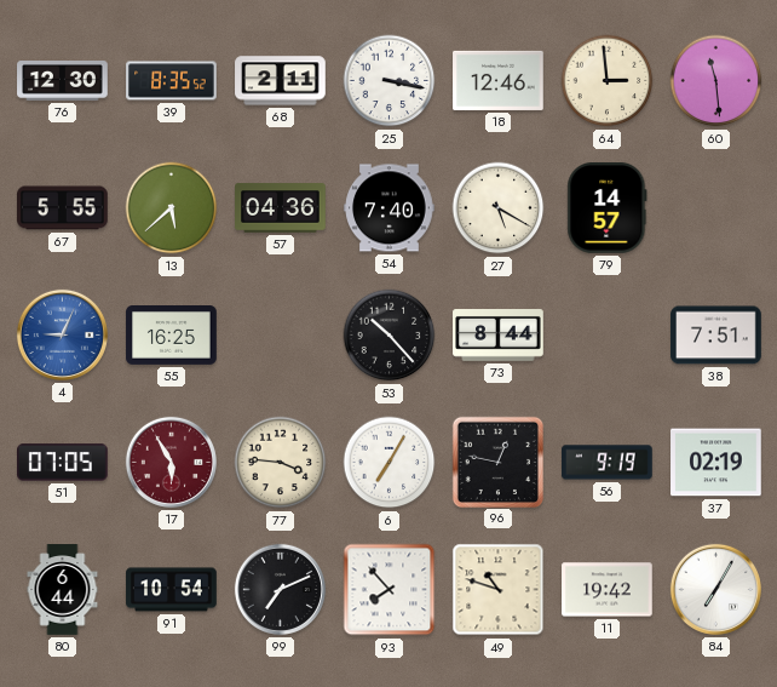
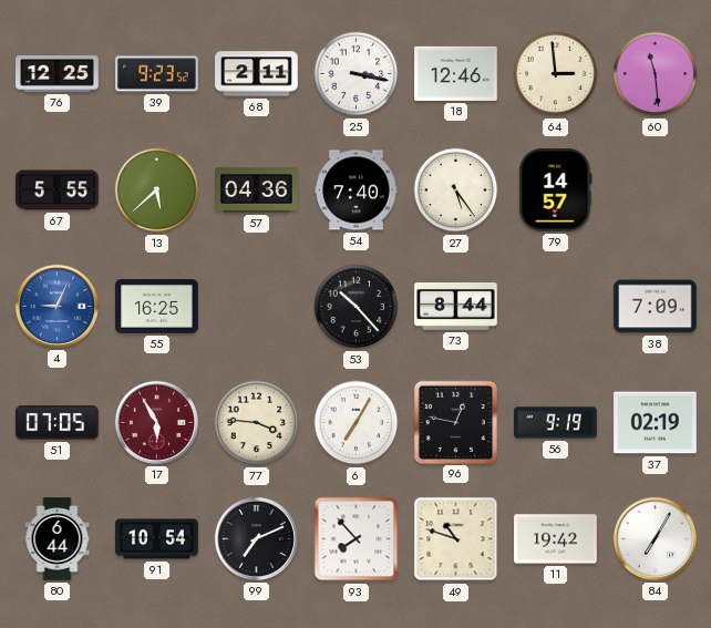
76: 12:30 -> 12:25 (58, 74)
39: 8:35 -> 9:23 (157, 74)
27: 5:20 -> 5:24 (456, 191)
38: 7:51 -> 7:09 (656, 307)
